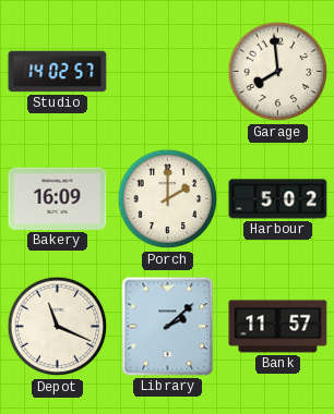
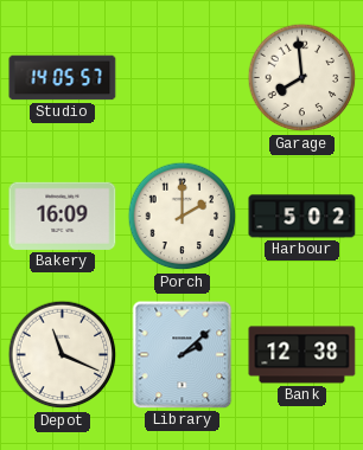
Studio: 14:02 -> 14:05 (63, 78)
Bank: 11:57 -> 12:38 (302, 355)
